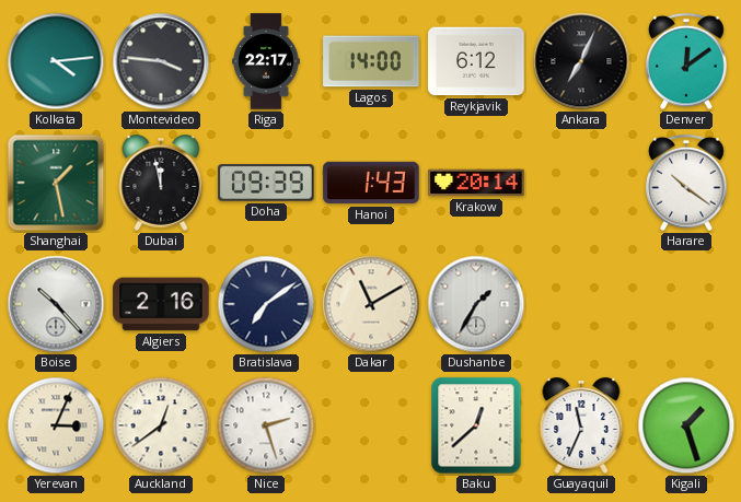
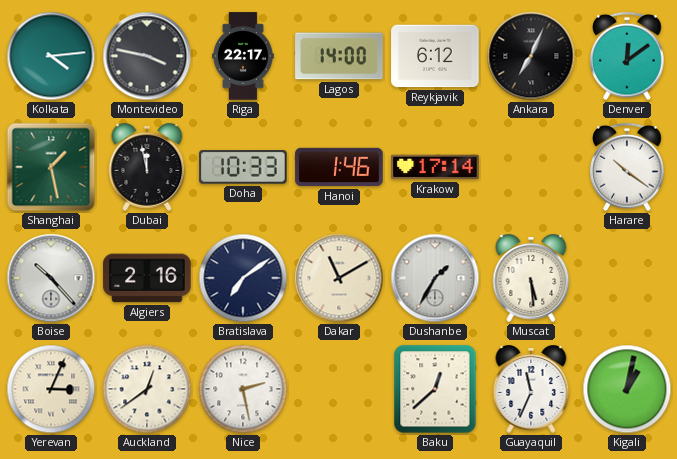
Montevideo: 3:46 -> 3:47 (147, 56)
Doha: 09:39 -> 10:33 (243, 167)
Hanoi: 1:43 -> 1:46 (339, 167)
Krakow: 20:14 -> 17:14 (435, 167)
Muscat: none -> 5:29 (531, 279)
Nice: 2:27 -> 2:28 (243, 389)
Kigali: 1:27 -> 1:02 (627, 389)
